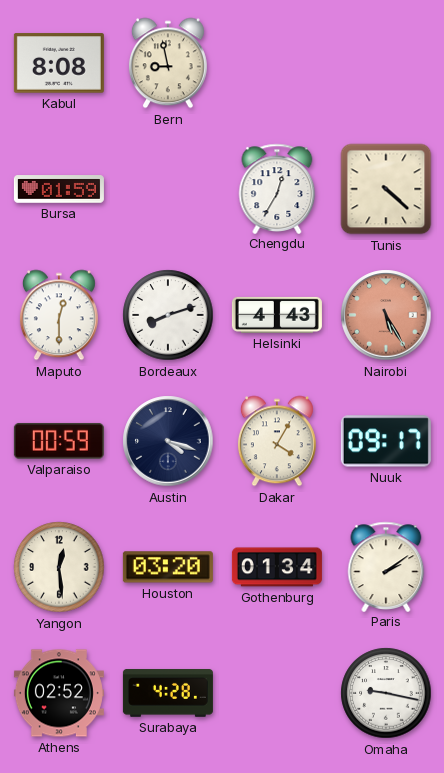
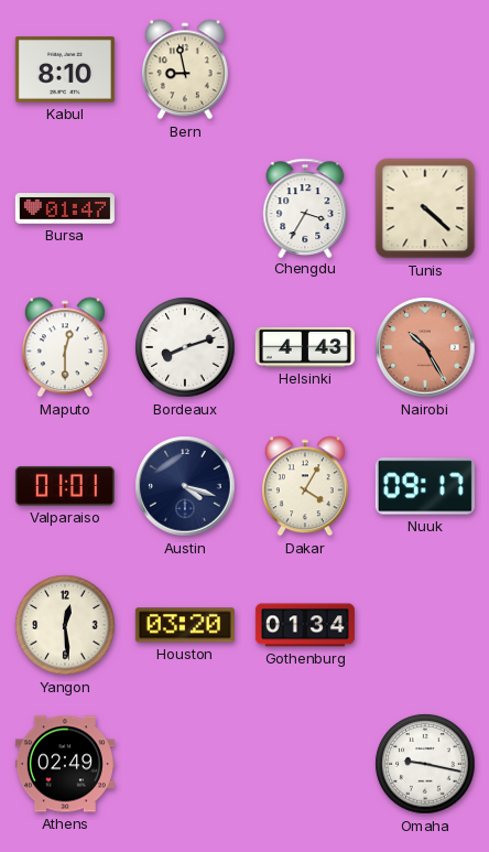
Kabul: 8:08 -> 8:10 (65, 69)
Bursa: 01:59 -> 01:47 (65, 208)
Chengdu: 12:35 -> 3:35 (305, 207)
Nairobi: 5:25 -> 10:25 (425, 347)
Valparaiso: 00:59 -> 01:01 (65, 486)
Paris: 2:09 -> none (386, 566)
Athens: 02:52 -> 02:49 (65, 764)
Surabaya: 4:28 -> none (168, 694)
